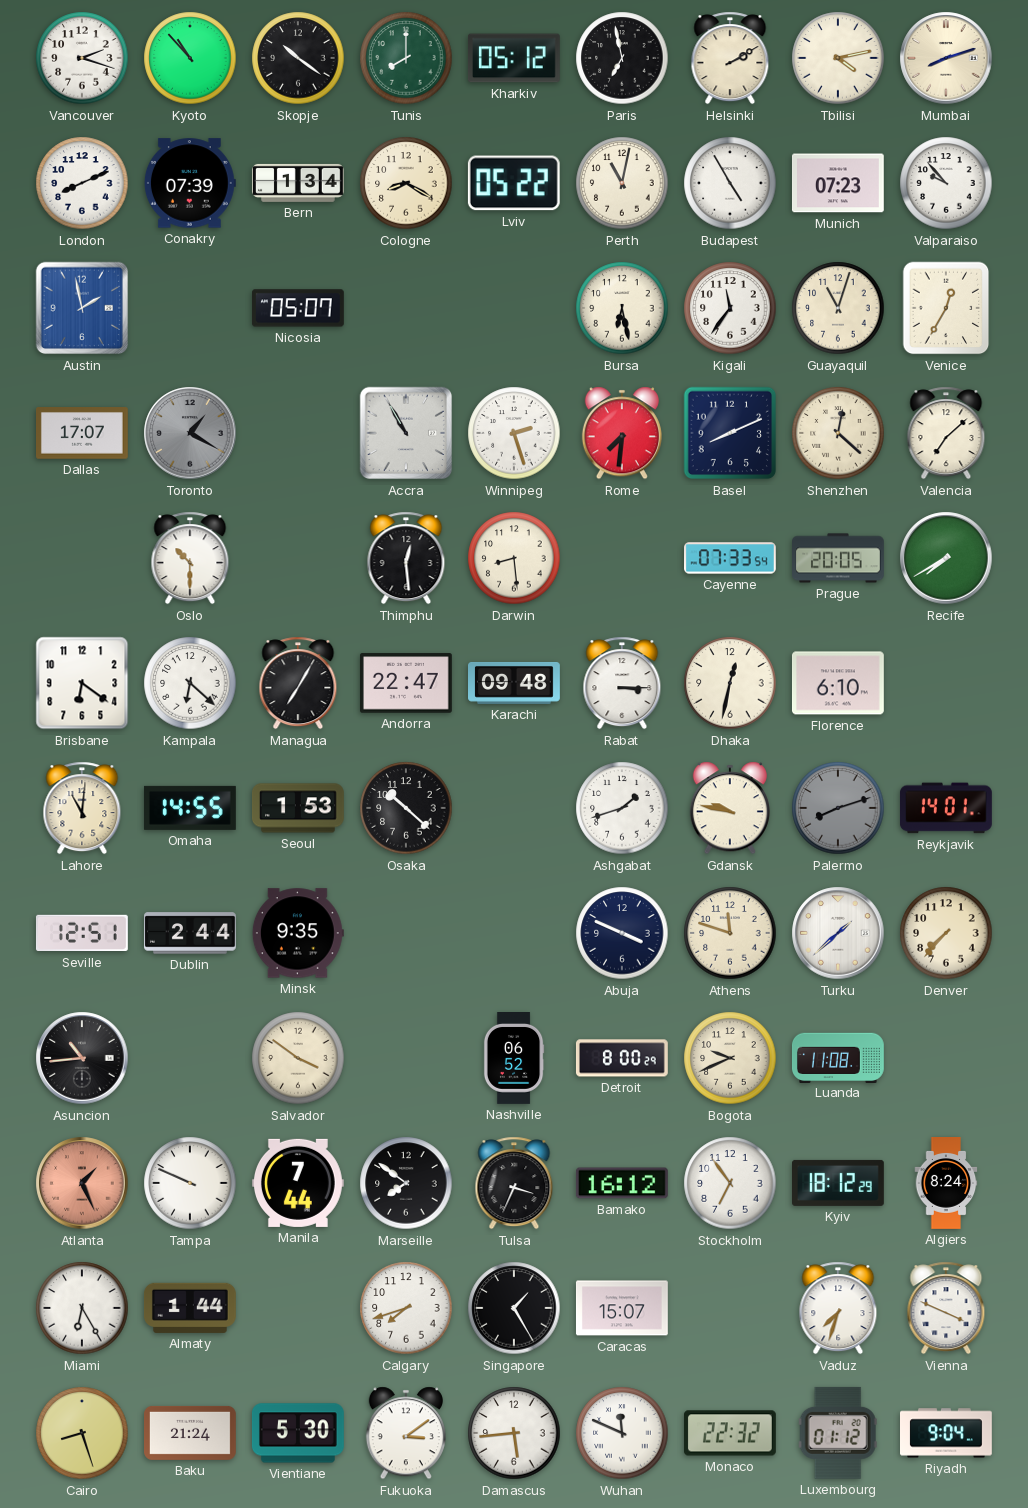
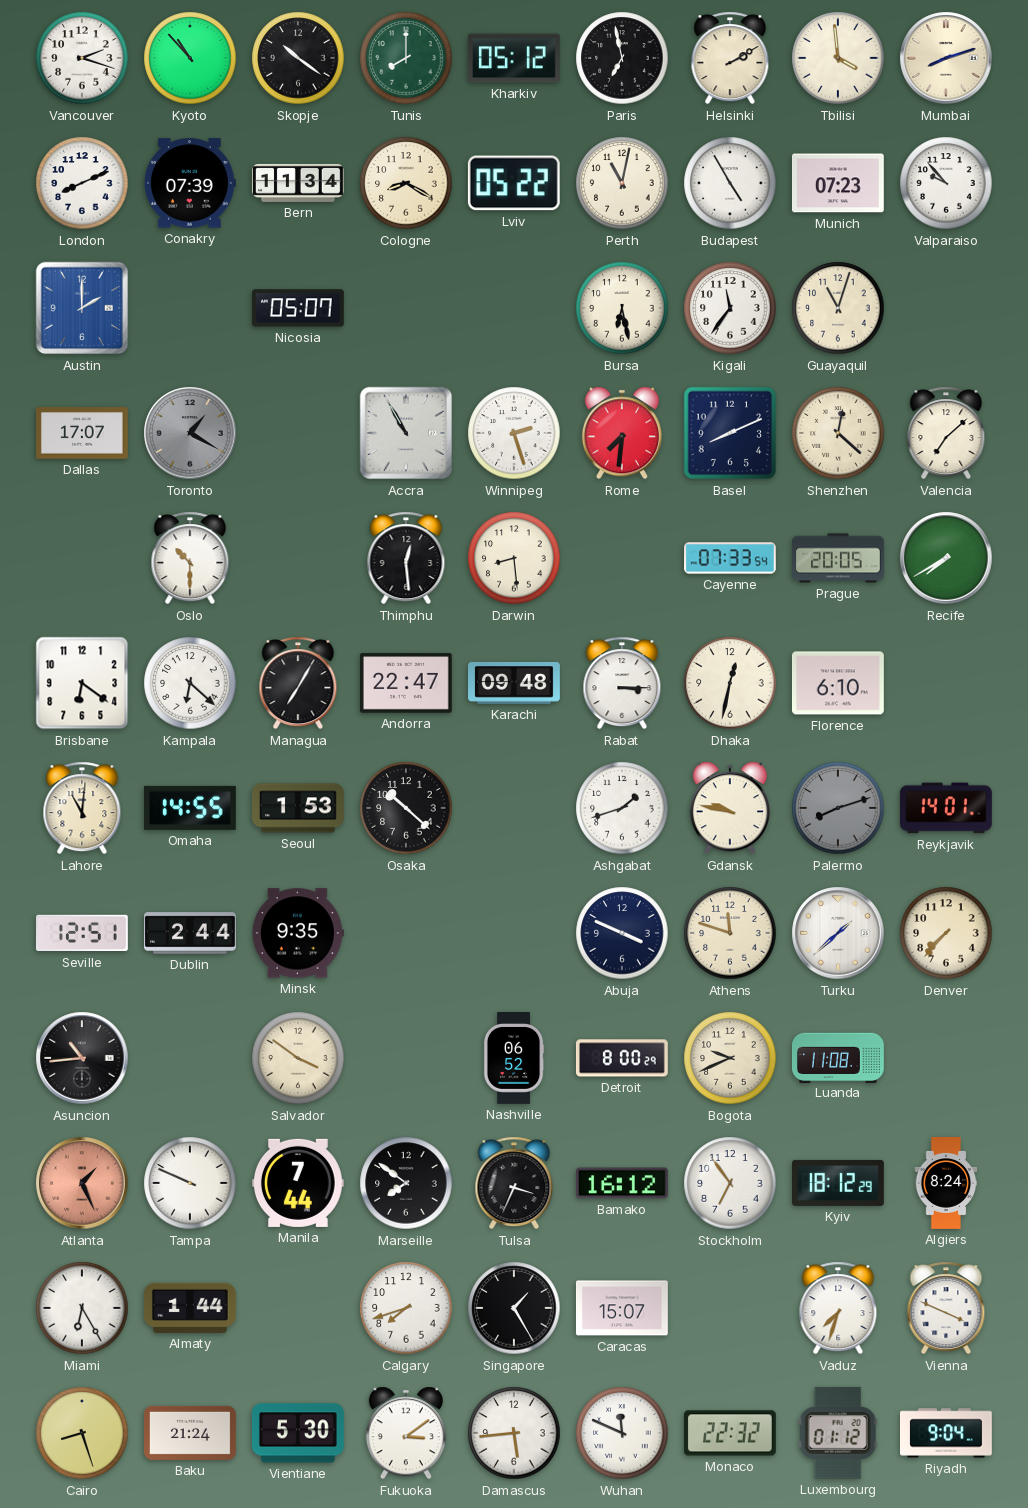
Tbilisi: 4:13 -> 3:59 (838, 58)
Bern: 1:34 -> 11:34 (298, 183)
Austin: 1:58 -> 2:00 (82, 308)
Venice: 12:35 -> none (946, 308)
